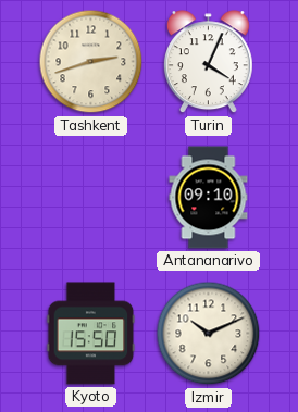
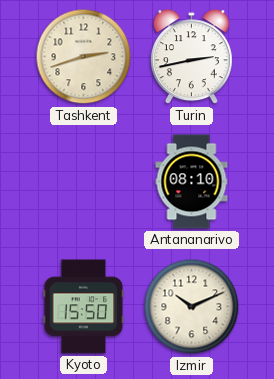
Turin: 4:04 -> 2:43 (191, 57)
Antananarivo: 09:10 -> 08:10 (192, 182)
